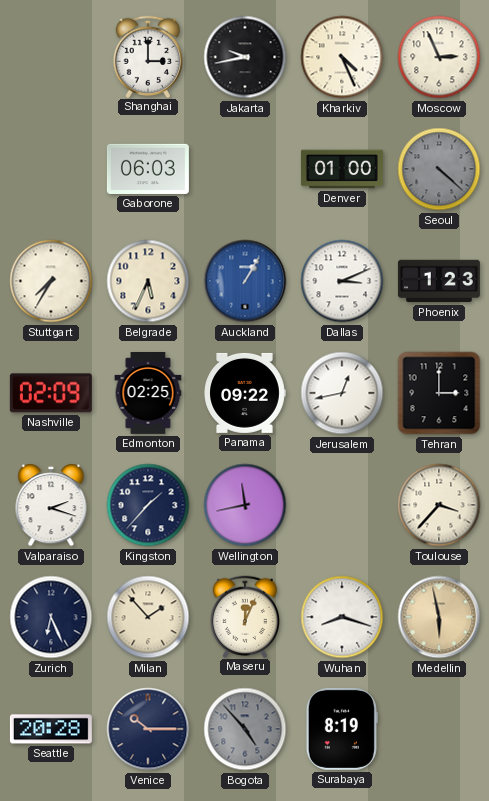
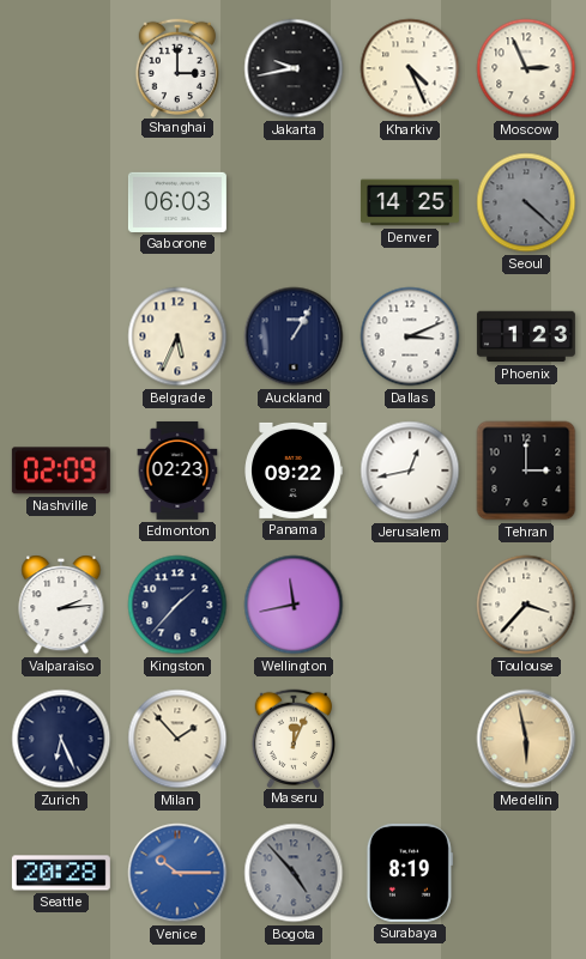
Denver: 01:00 -> 14:25 (410, 202)
Stuttgart: 7:35 -> none (51, 281)
Auckland dial: blue -> navy (294, 336)
Edmonton: 02:25 -> 02:23 (177, 471)
Valparaiso: 2:18 -> 2:14 (61, 605)
Wuhan: 8:18 -> none (342, 617)
Venice dial: navy -> blue (177, 873)
